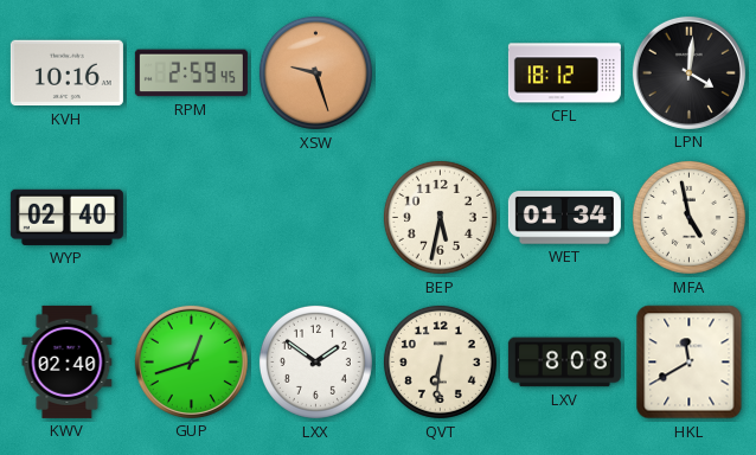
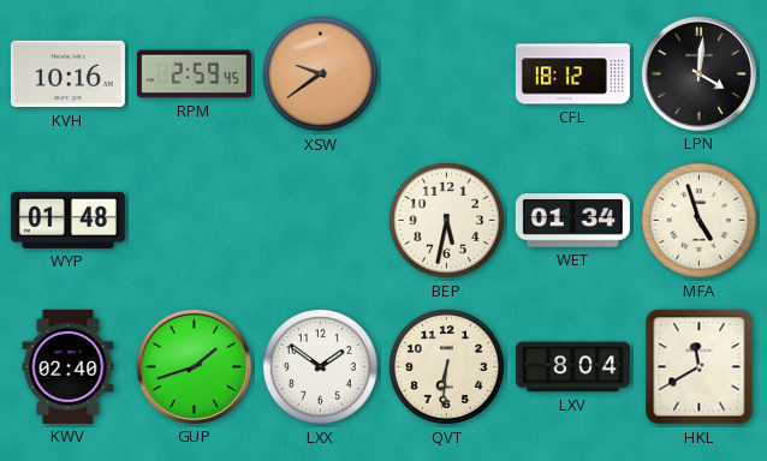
XSW: 9:27 -> 9:39 (320, 73)
WYP: 02:40 -> 01:48 (67, 220)
MFA: 4:58 -> 4:57 (698, 220)
GUP: 12:42 -> 1:42 (194, 366)
LXV: 8:08 -> 8:04 (572, 367)
